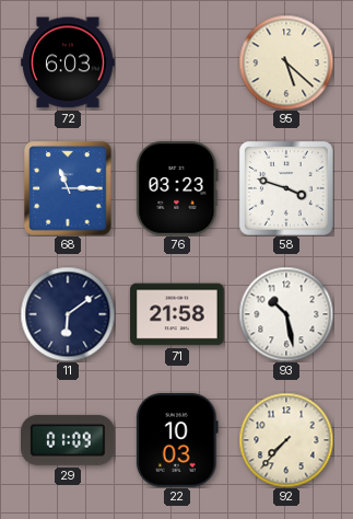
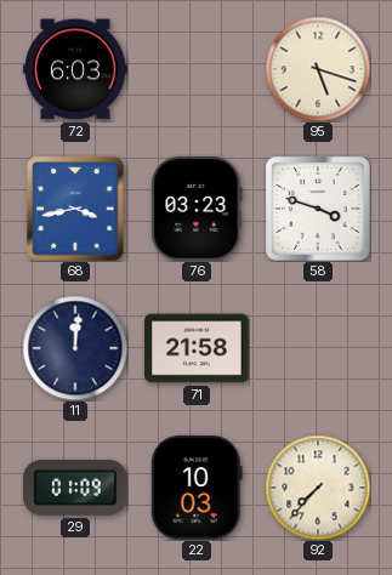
95: 5:22 -> 5:18 (318, 69)
68: 11:15 -> 3:43 (75, 209)
11: 6:09 -> 12:01 (75, 348)
93: 10:28 -> none (286, 314)
